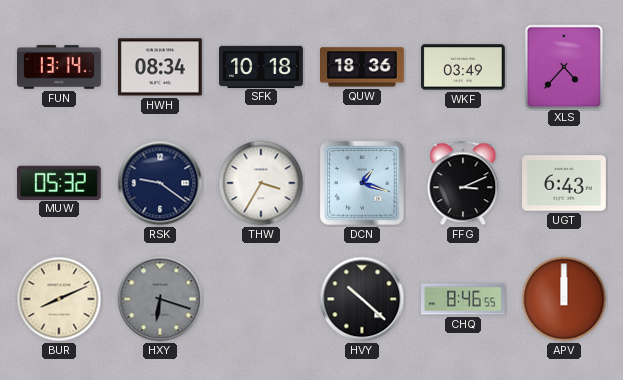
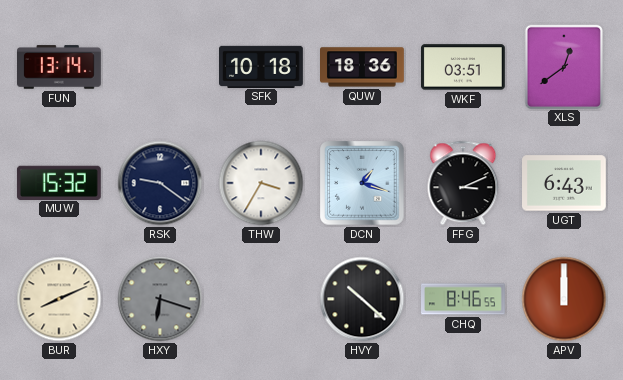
HWH: 08:34 -> none (160, 67)
WKF: 03:49 -> 03:51 (464, 67)
XLS: 4:37 -> 12:39 (563, 66)
MUW: 05:32 -> 15:32 (59, 182)
